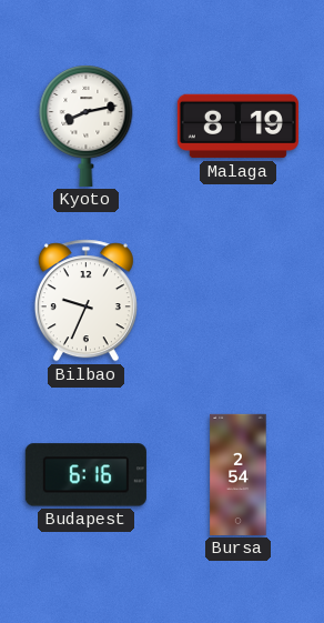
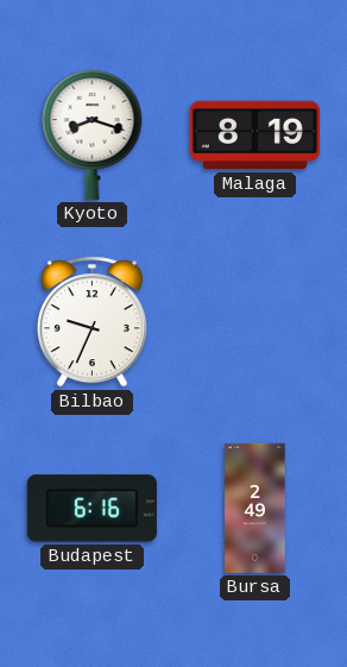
Kyoto: 8:13 -> 8:18 (93, 134)
Bursa: 2:54 -> 2:49 (255, 508)
